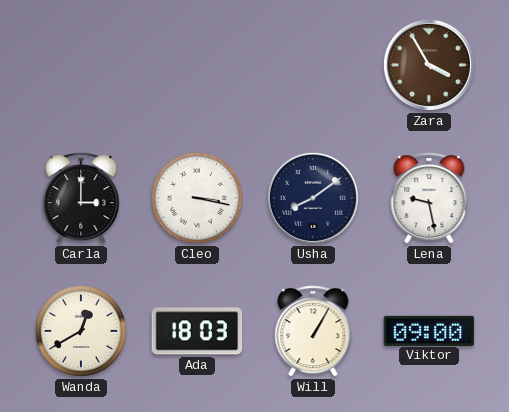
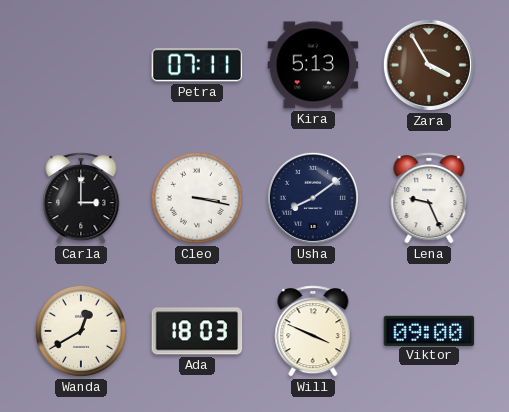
Petra: none -> 07:11 (197, 65)
Kira: none -> 5:13 (313, 65)
Lena: 9:28 -> 9:26 (429, 198)
Will: 1:05 -> 3:49 (313, 331)
